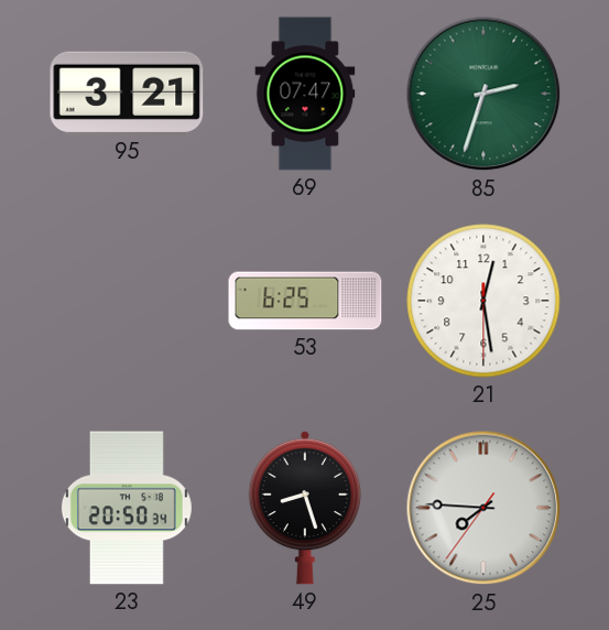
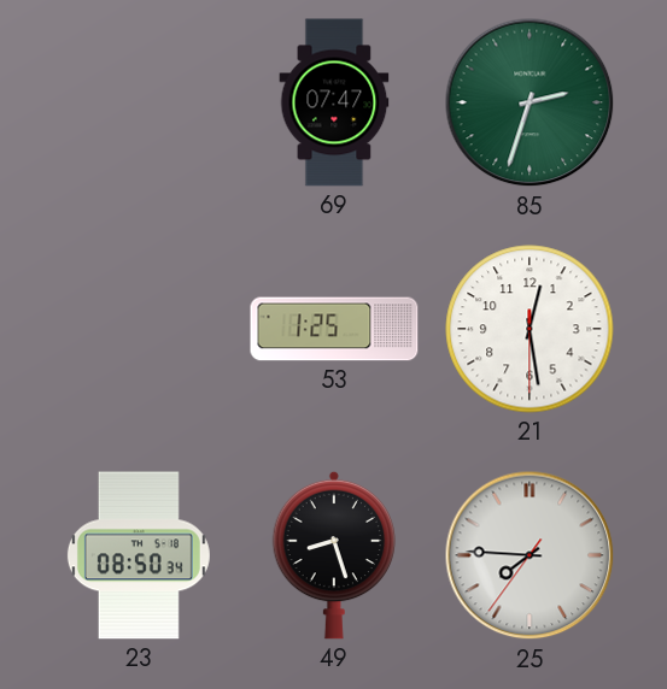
95: 3:21 -> none (127, 93)
53: 6:25 -> 1:25 (334, 329)
23: 20:50 -> 08:50 (139, 555)
